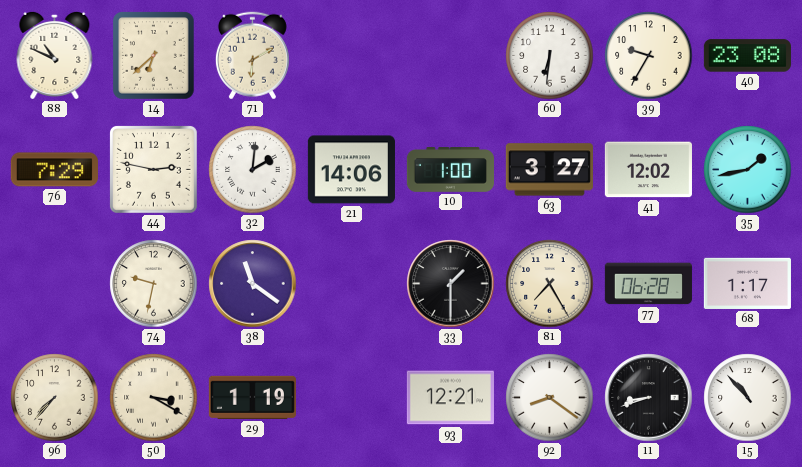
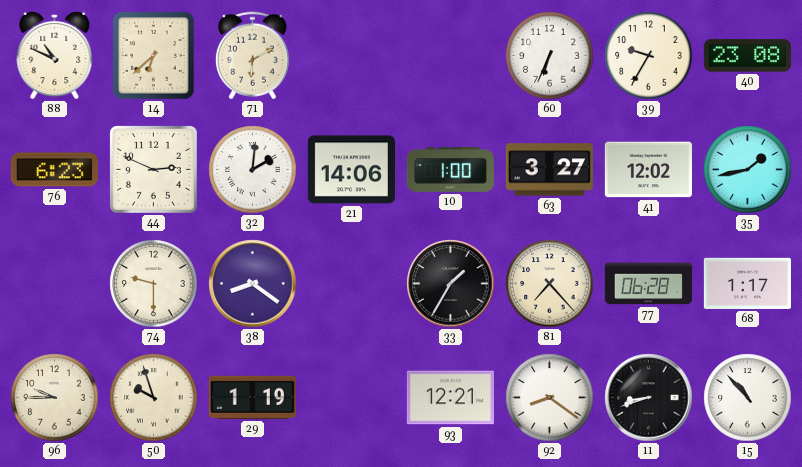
60: 6:31 -> 6:34 (550, 56)
76: 7:29 -> 6:23 (54, 170)
44: 2:47 -> 2:49 (153, 169)
74: 9:32 -> 9:30 (154, 284)
38: 11:21 -> 8:21 (253, 284)
33: 1:30 -> 1:35 (451, 284)
81: 7:25 -> 7:23 (550, 284)
96: 7:37 -> 9:45 (55, 398)
50: 3:20 -> 9:57 (154, 398)
